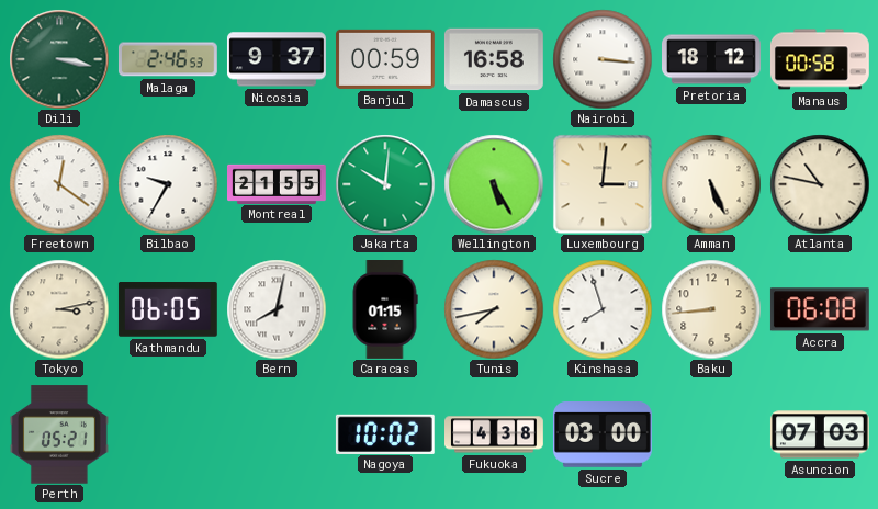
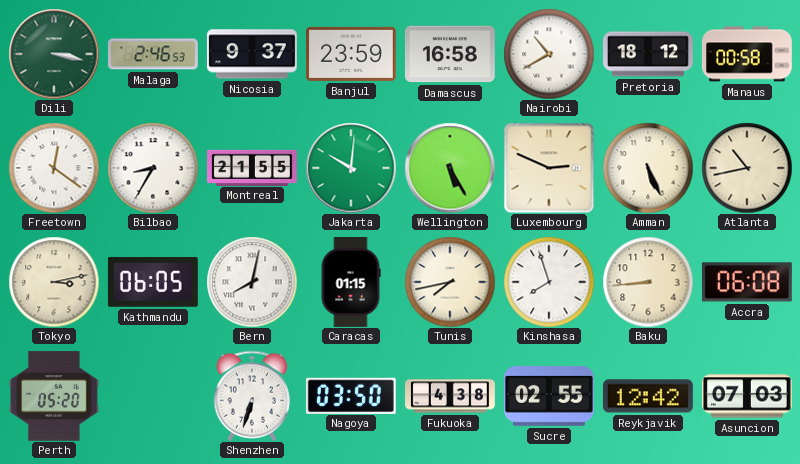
Banjul: 00:59 -> 23:59 (351, 54)
Nairobi: 3:16 -> 10:40 (549, 54)
Bilbao: 9:35 -> 8:35 (153, 168)
Luxembourg: 3:01 -> 2:49 (549, 168)
Atlanta: 10:47 -> 10:43 (747, 168)
Perth: 05:21 -> 05:20 (54, 396)
Shenzhen: none -> 6:33 (252, 396)
Nagoya: 10:02 -> 03:50 (351, 395)
Sucre: 03:00 -> 02:55 (549, 396)
Reykjavik: none -> 12:42 (648, 396)
